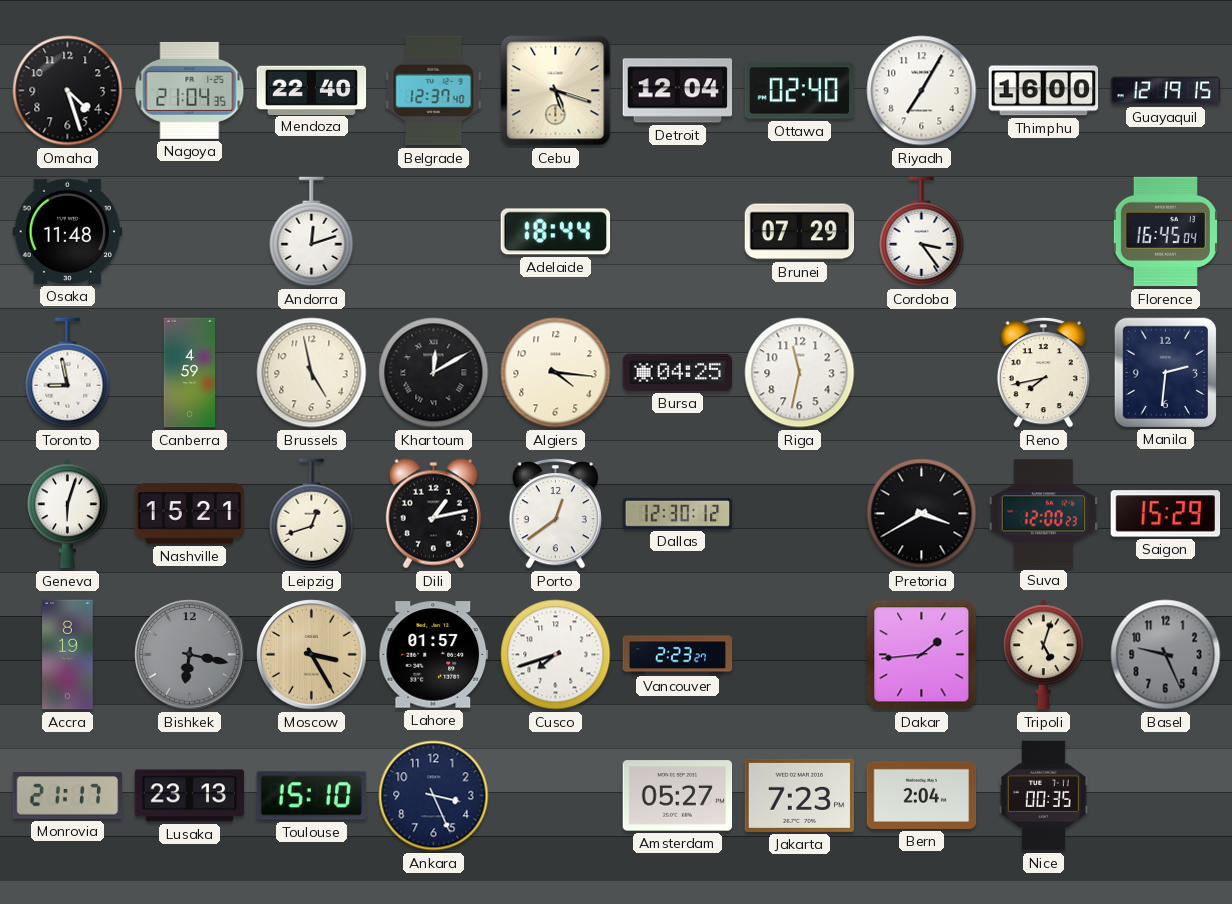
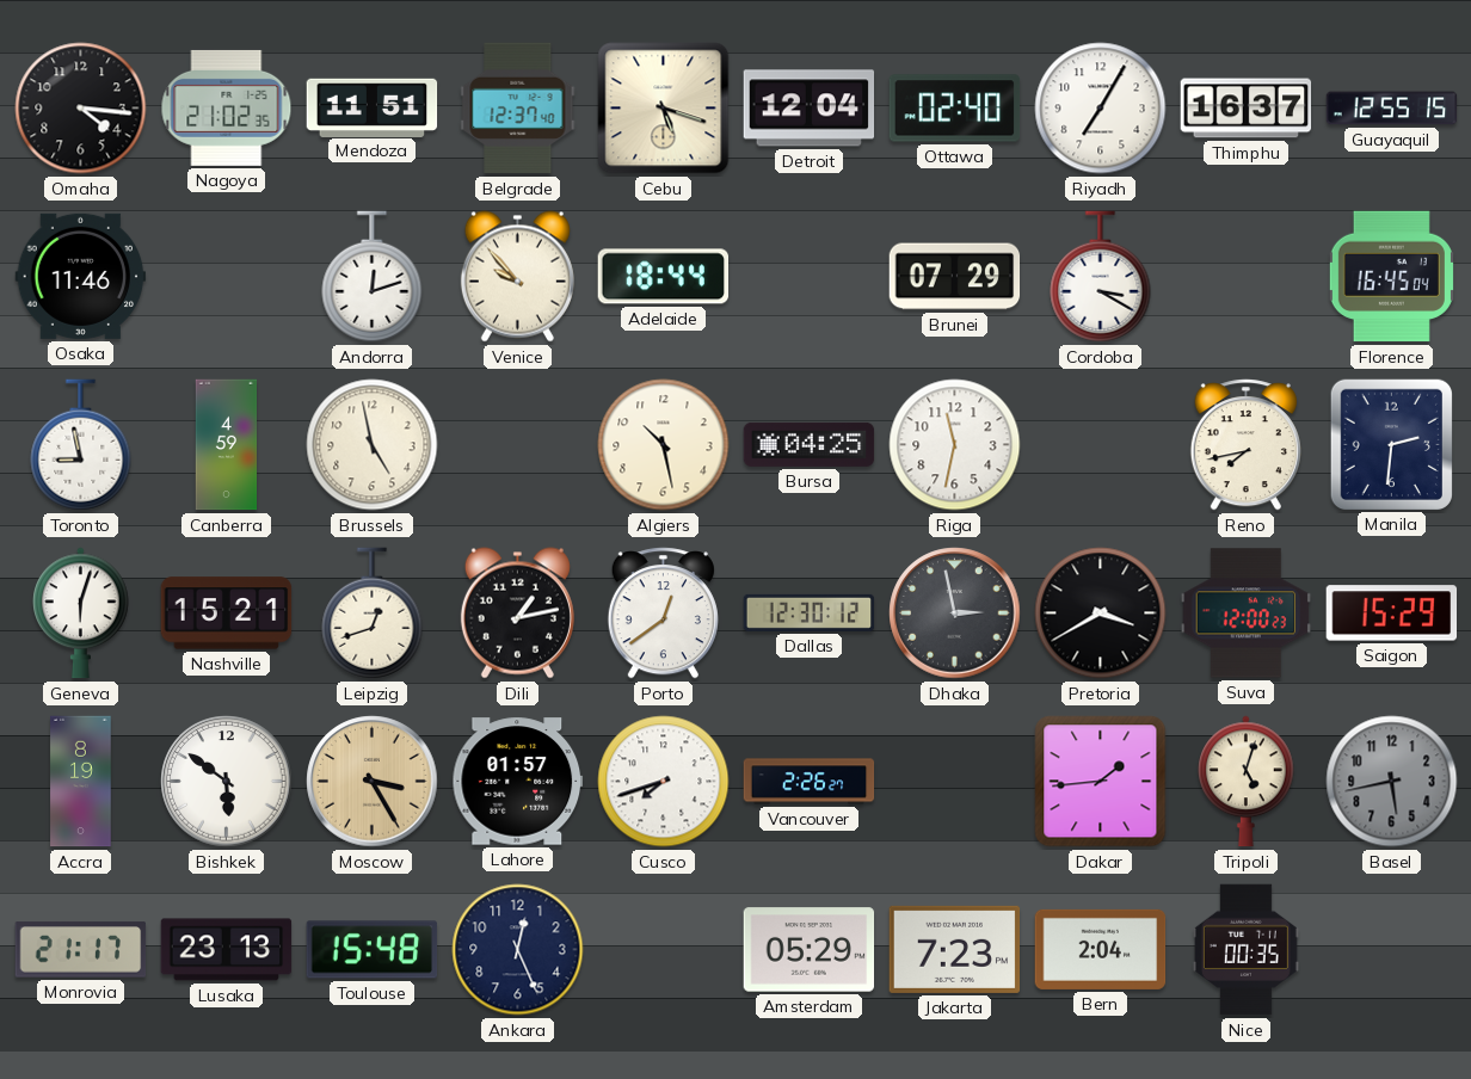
Omaha: 4:27 -> 4:16 (81, 109)
Nagoya: 21:04 -> 21:02 (227, 107)
Mendoza: 22:40 -> 11:51 (373, 107)
Thimphu: 16:00 -> 16:37 (1247, 109)
Guayaquil: 12:19 -> 12:55 (1392, 109)
Osaka: 11:48 -> 11:46 (81, 276)
Venice: none -> 9:53 (517, 277)
Cordoba: 3:24 -> 3:20 (1101, 277)
Khartoum: 12:10 -> none (434, 373)
Algiers: 4:16 -> 10:28 (664, 445)
Dhaka: none -> 2:58 (955, 614)
Bishkek: 6:17 -> 5:51 (227, 782)
Bishkek dial: grey -> white (227, 782)
Vancouver: 2:23 -> 2:26 (810, 782)
Basel: 9:26 -> 5:43 (1392, 782)
Toulouse: 15:10 -> 15:48 (373, 950)
Ankara: 3:26 -> 12:26 (518, 950)
Amsterdam: 05:27 -> 05:29 (810, 950)
